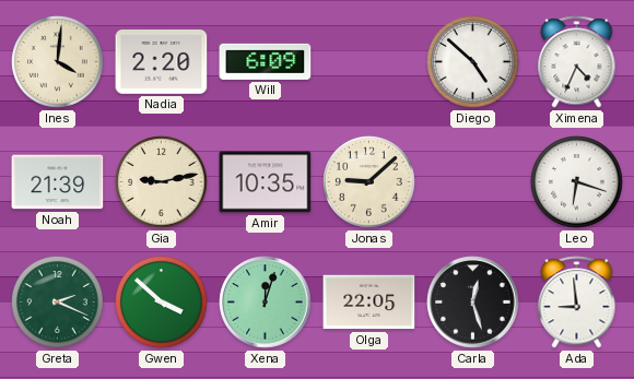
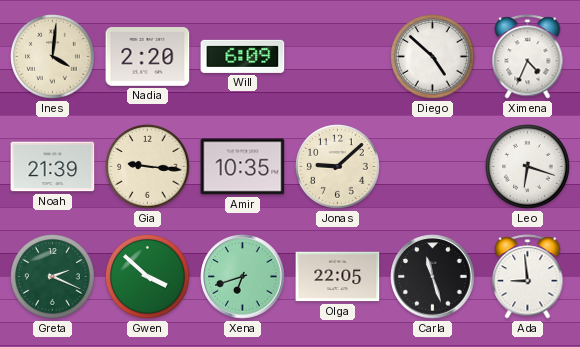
Gia: 9:13 -> 9:16 (148, 167)
Xena: 12:03 -> 6:42 (243, 277)
Carla: 12:27 -> 11:27 (433, 277)
